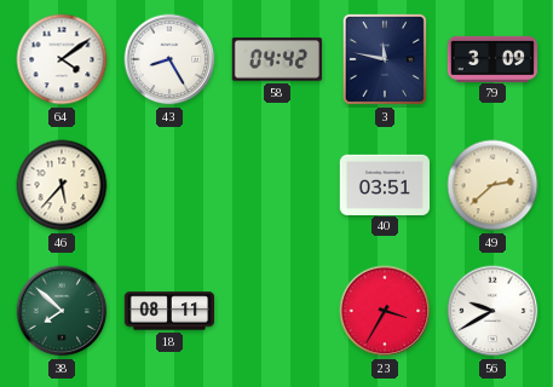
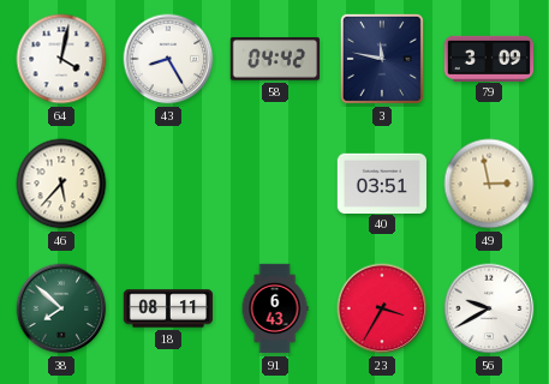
64: 4:09 -> 4:02 (61, 59)
49: 2:38 -> 2:58 (489, 184)
91: none -> 6:43 (275, 308)
